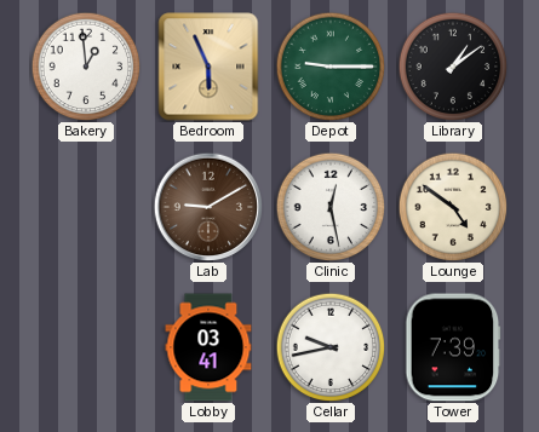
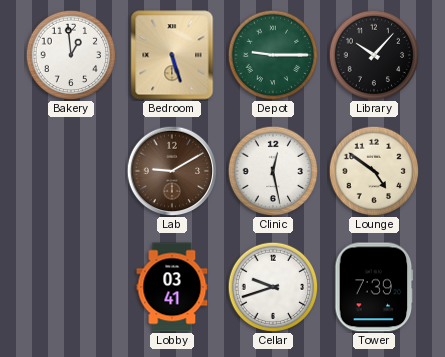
Bedroom: 5:56 -> 5:27 (172, 55)
Library: 1:09 -> 10:07 (374, 55)
Cellar: 9:43 -> 9:42 (273, 287)
